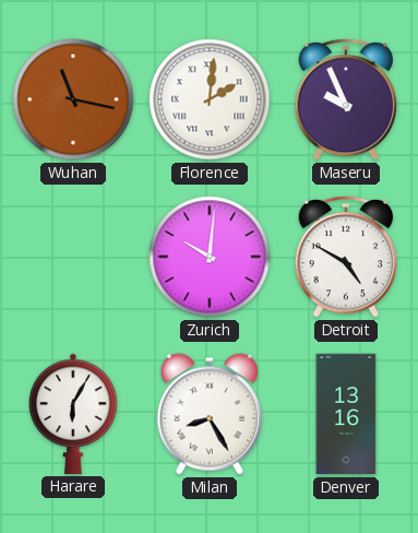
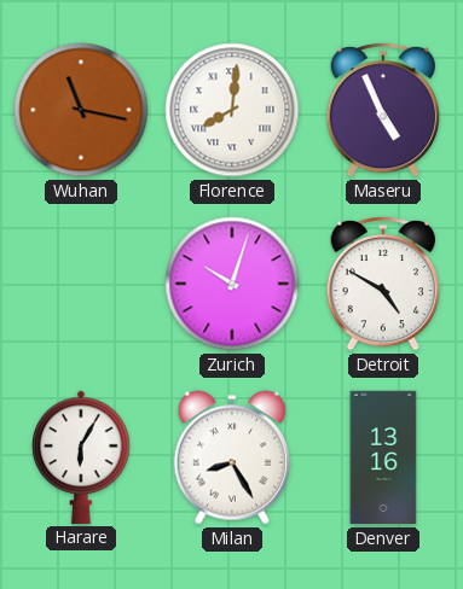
Florence: 2:01 -> 8:01 (232, 110)
Maseru: 9:56 -> 4:56 (382, 110)
Zurich: 10:01 -> 10:03 (232, 284)
